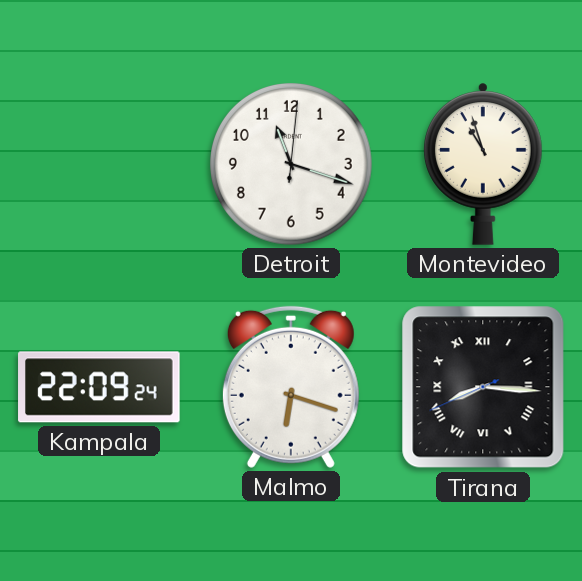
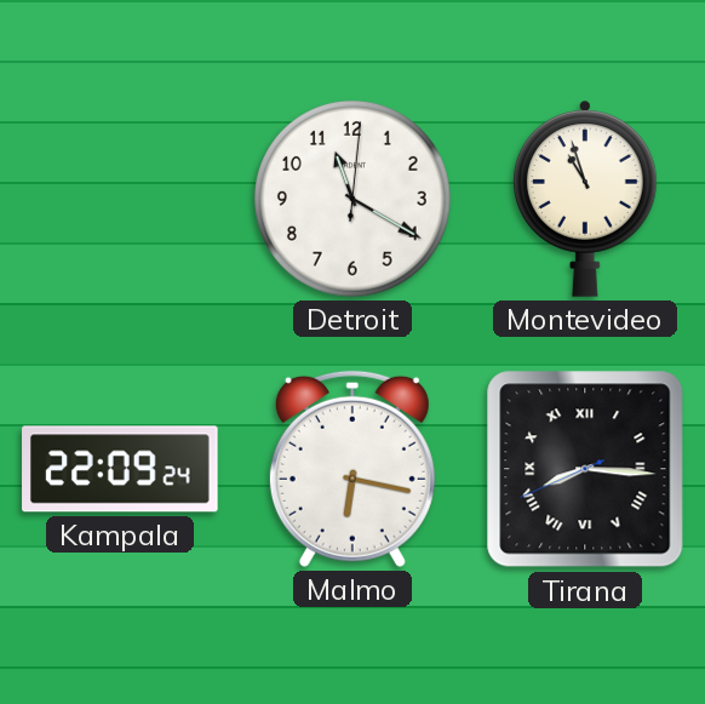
Detroit: 11:18 -> 11:20 (354, 200)
Malmo: 6:18 -> 6:17 (352, 469)
